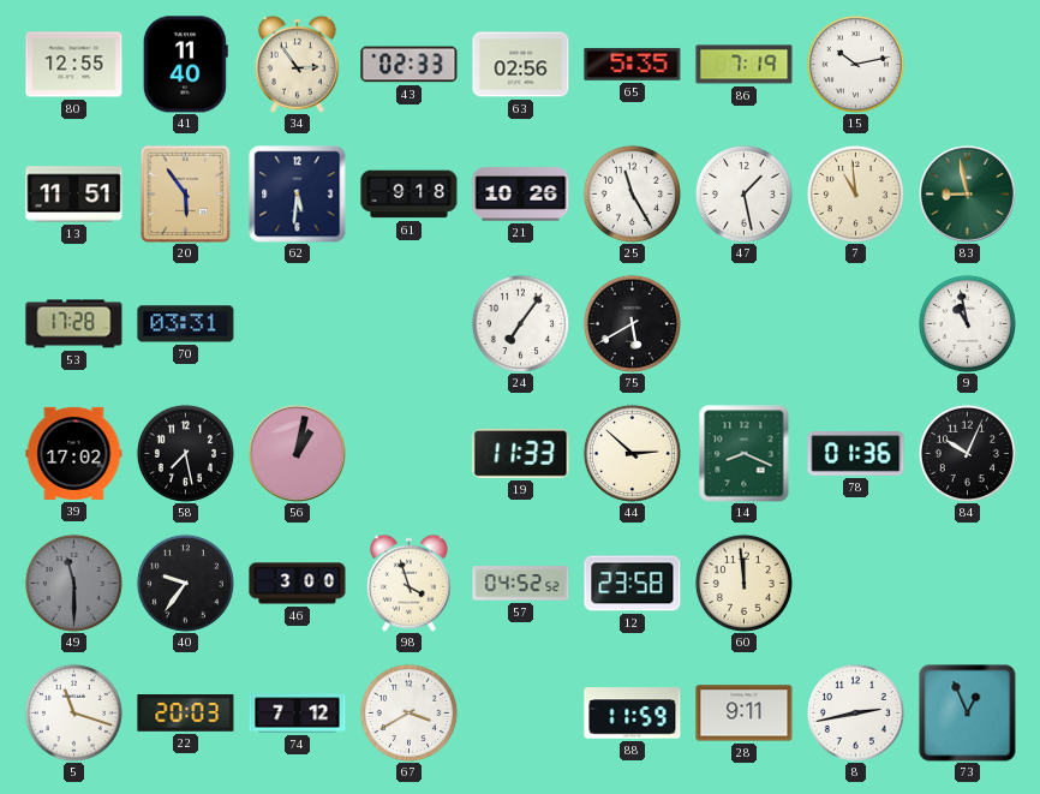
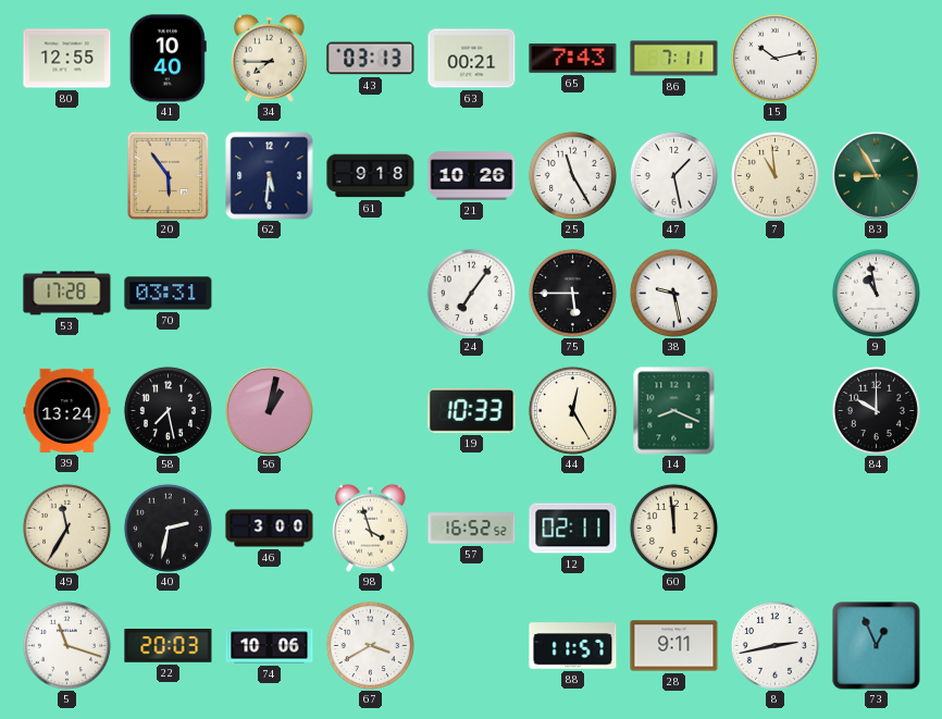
41: 11:40 -> 10:40 (168, 59)
34: 2:54 -> 7:45 (269, 58)
43: 02:33 -> 03:13 (371, 59)
63: 02:56 -> 00:21 (472, 59)
65: 5:35 -> 7:43 (573, 58)
86: 7:19 -> 7:11 (674, 59)
13: 11:51 -> none (74, 195)
83: 8:58 -> 8:55 (877, 176)
75: 5:40 -> 5:45 (572, 293)
38: none -> 9:28 (673, 293)
39: 17:02 -> 13:24 (67, 410)
19: 11:33 -> 10:33 (472, 411)
44: 2:52 -> 12:25 (572, 410)
78: 01:36 -> none (856, 454)
84: 10:04 -> 10:00 (876, 410)
49: 11:30 -> 11:35 (66, 528)
49 dial: grey -> cream (66, 528)
40: 9:36 -> 2:32 (168, 528)
57: 04:52 -> 16:52 (472, 529)
12: 23:58 -> 02:11 (573, 529)
74: 7:12 -> 10:06 (270, 646)
88: 11:59 -> 11:57 (573, 646)
